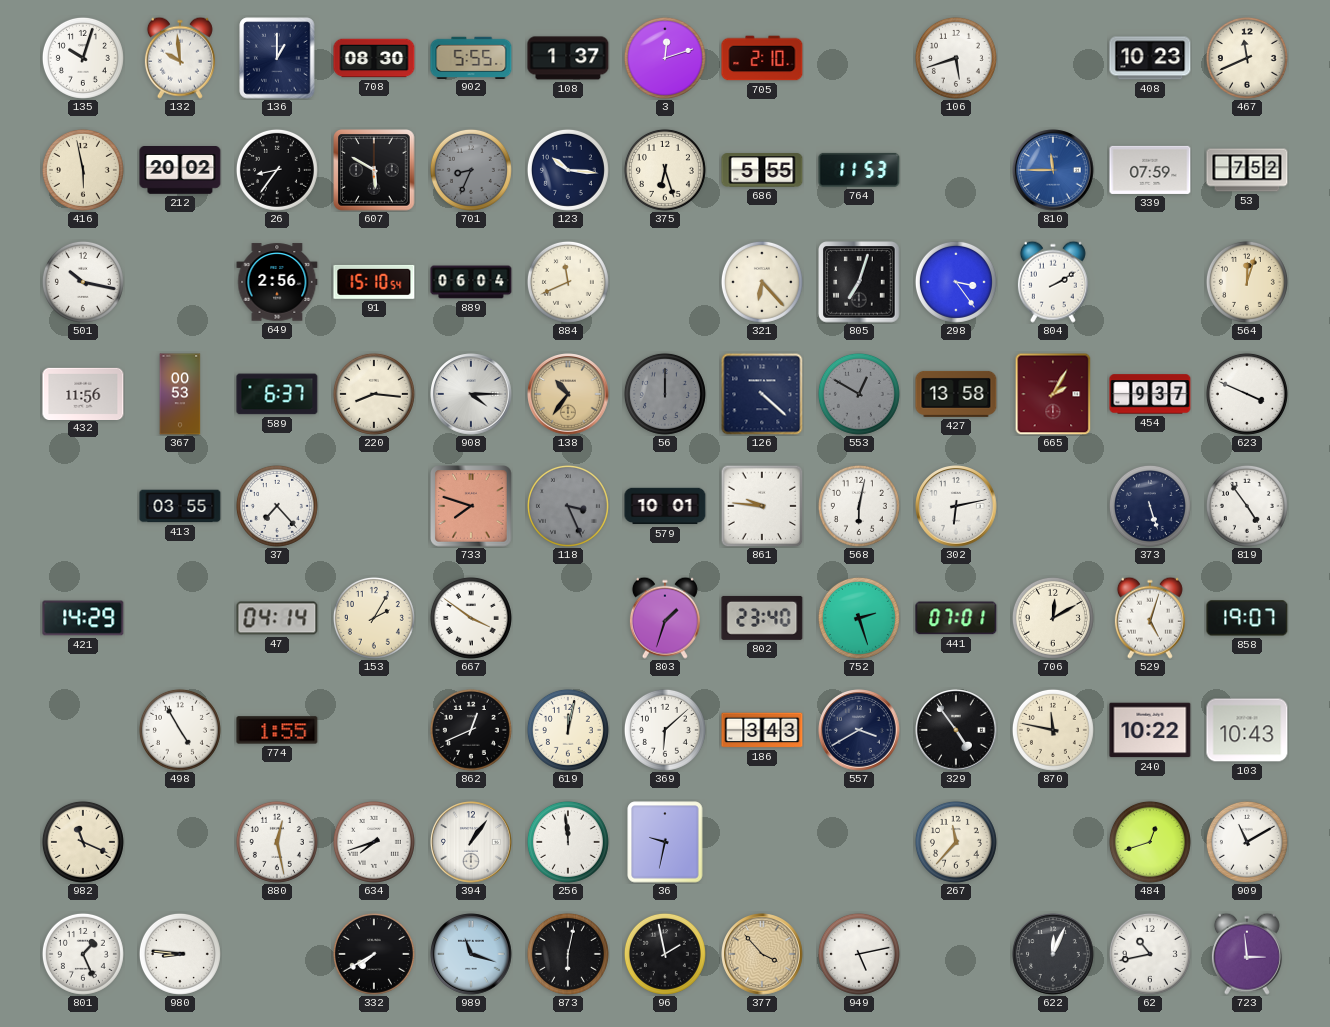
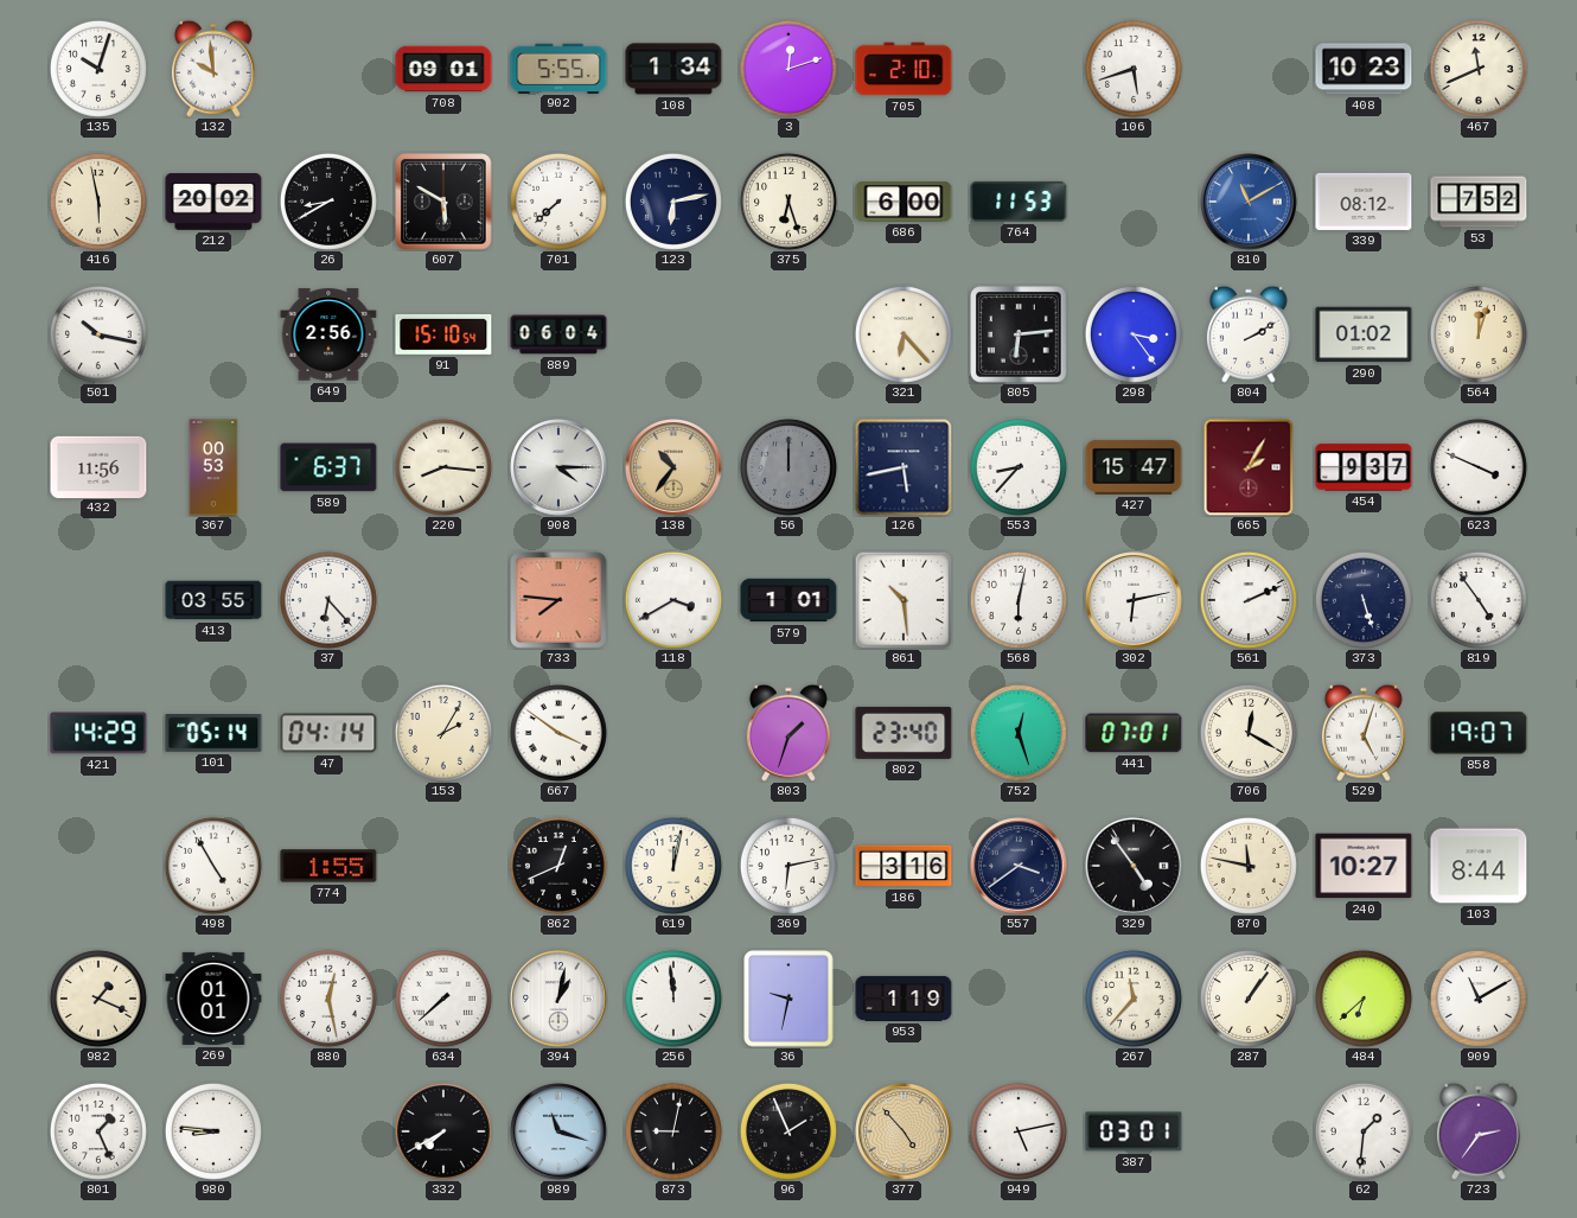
136: 1:00 -> none (277, 58)
708: 08:30 -> 09:01 (443, 69)
108: 1:37 -> 1:34 (673, 69)
26: 8:36 -> 8:40 (328, 202)
701: 8:34 -> 7:38 (558, 202)
701 dial: grey -> white (558, 202)
123: 10:16 -> 6:13 (673, 202)
686: 5:55 -> 6:00 (904, 202)
810: 11:45 -> 11:10 (1249, 202)
339: 07:59 -> 08:12 (1364, 202)
884: 11:41 -> none (568, 282)
805: 7:03 -> 6:14 (1019, 334)
290: none -> 01:02 (1364, 334)
126: 4:22 -> 5:43 (904, 467)
553: 12:50 -> 8:37 (1019, 467)
553 dial: grey -> white (1019, 467)
427: 13:58 -> 15:47 (1134, 467)
37: 7:23 -> 6:23 (328, 600)
733: 7:48 -> 7:46 (558, 600)
118: 3:26 -> 3:40 (673, 600)
118 dial: grey -> white (673, 600)
579: 10:01 -> 1:01 (788, 600)
861: 9:46 -> 10:29 (904, 600)
561: none -> 2:11 (1249, 600)
101: none -> 05:14 (213, 733)
752: 2:27 -> 12:27 (1019, 733)
706: 12:10 -> 12:20 (1249, 733)
369: 6:08 -> 6:13 (788, 866)
186: 3:43 -> 3:16 (904, 866)
557: 3:40 -> 3:39 (1019, 866)
240: 10:22 -> 10:27 (1364, 866)
103: 10:43 -> 8:44 (1479, 866)
982: 11:19 -> 1:19 (98, 999)
269: none -> 01:01 (213, 999)
634: 7:42 -> 7:38 (443, 999)
394: 1:06 -> 1:02 (558, 999)
953: none -> 1:19 (904, 999)
287: none -> 1:06 (1249, 999)
484: 12:42 -> 6:38 (1364, 999)
873: 6:02 -> 9:02 (673, 1131)
96: 1:58 -> 1:56 (788, 1131)
377: 3:53 -> 4:53 (904, 1131)
387: none -> 03:01 (1134, 1131)
622: 12:04 -> none (1053, 954)
62: 10:43 -> 1:31 (1364, 1131)
723: 2:59 -> 2:36 (1479, 1131)
